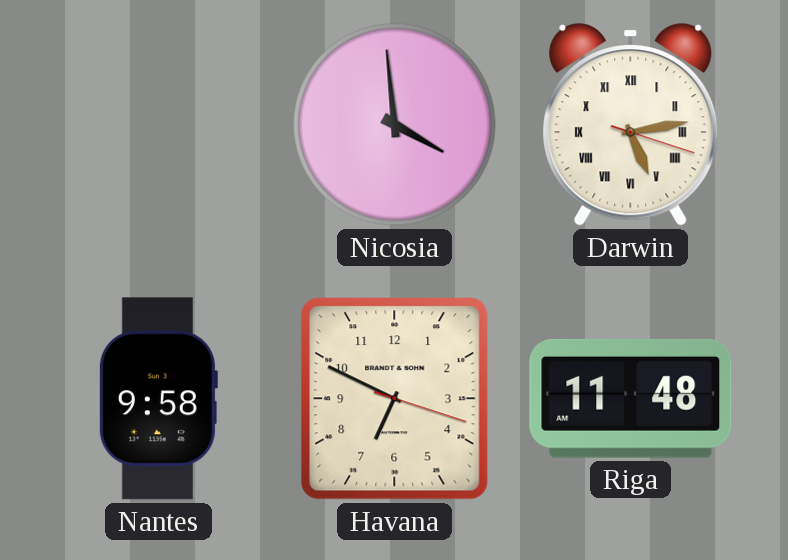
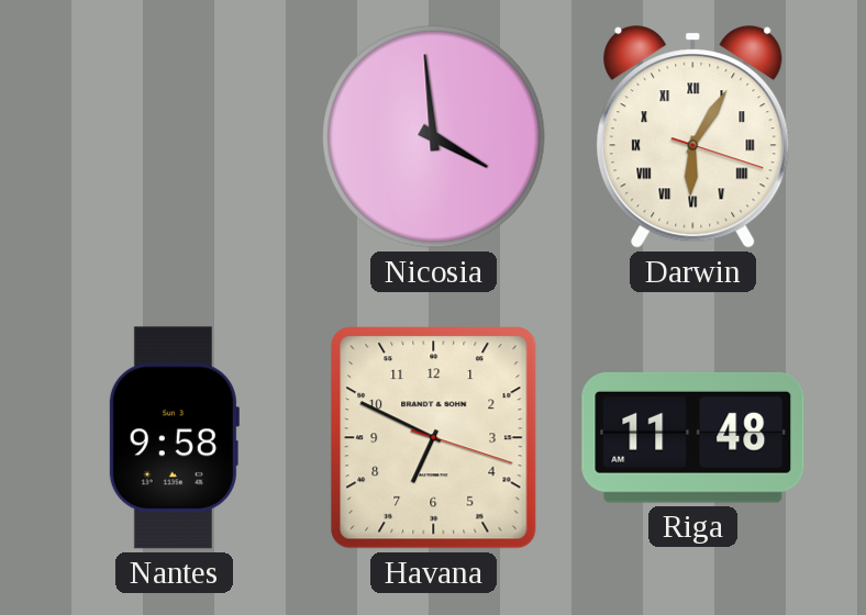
Darwin: 5:13 -> 6:05 (693, 137)
